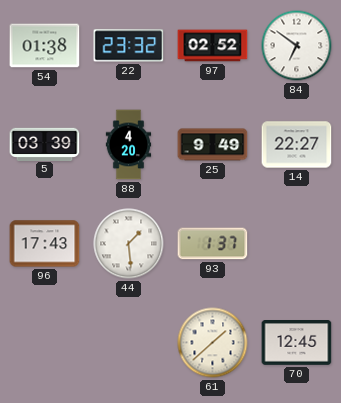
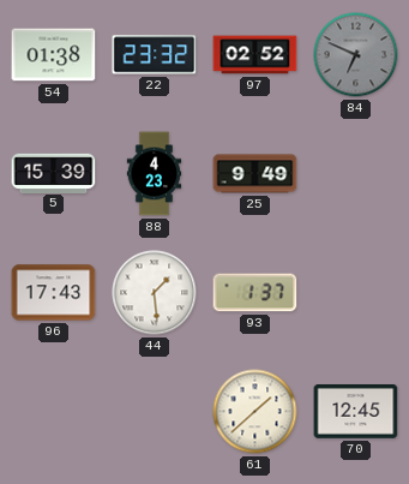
84: 6:51 -> 6:49 (356, 55)
84 dial: white -> grey (356, 55)
5: 03:39 -> 15:39 (54, 173)
88: 4:20 -> 4:23 (155, 174)
14: 22:27 -> none (297, 145)
